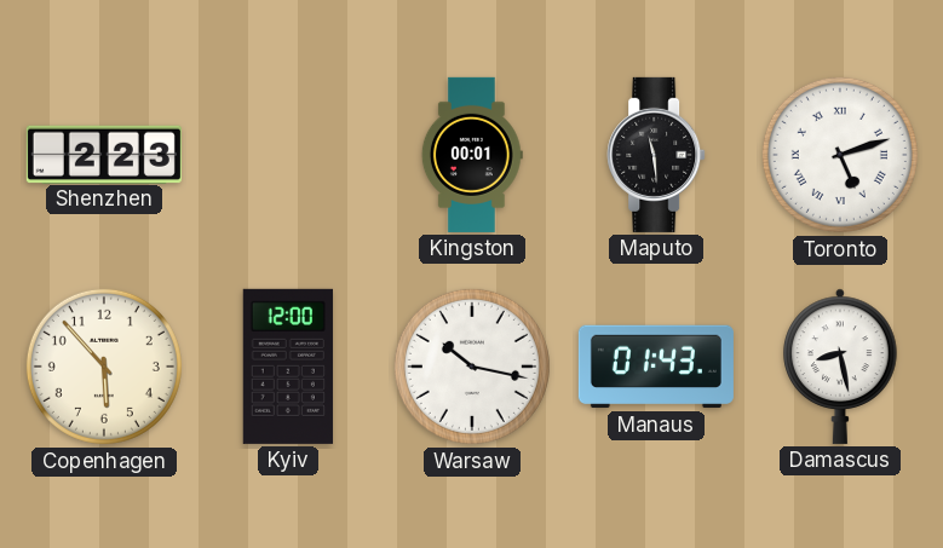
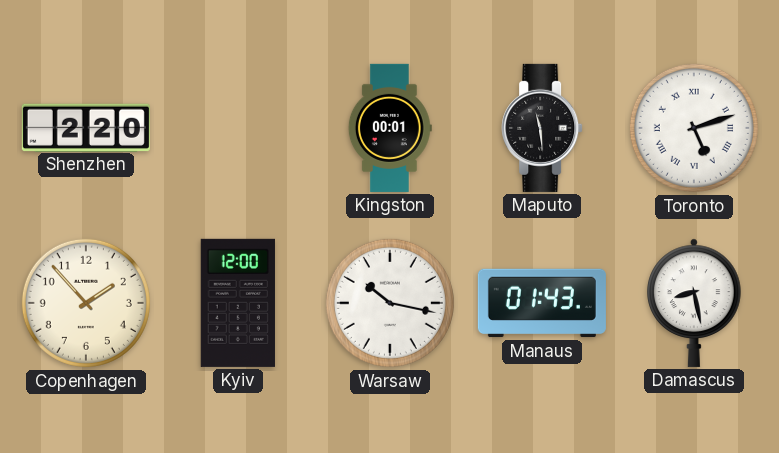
Shenzhen: 2:23 -> 2:20 (86, 127)
Copenhagen: 5:53 -> 1:53 (86, 303)
